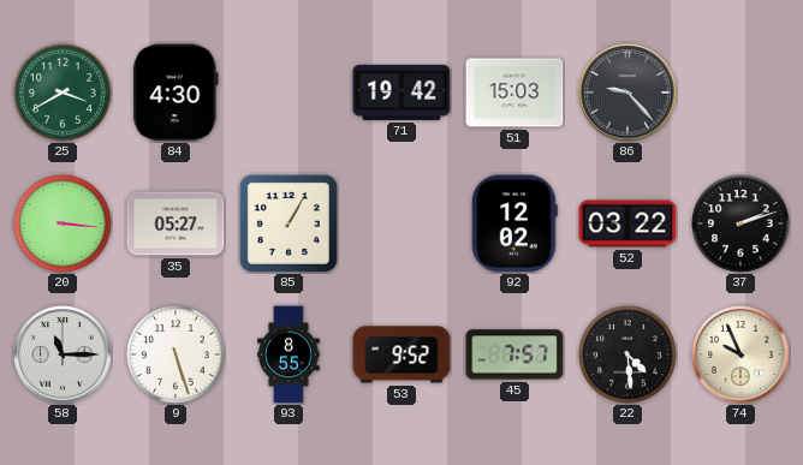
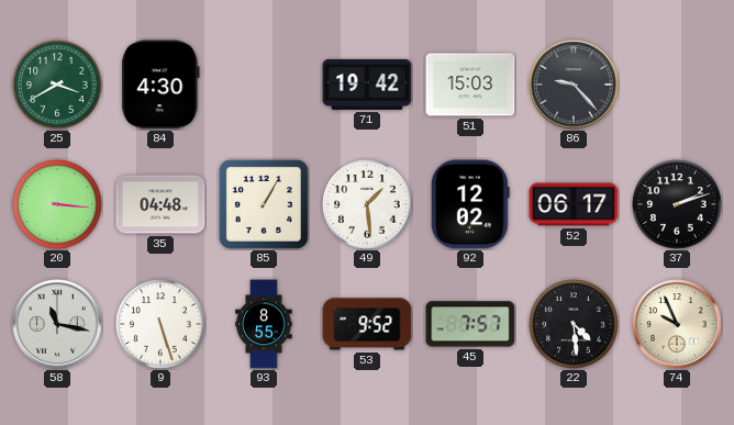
35: 05:27 -> 04:48 (160, 204)
49: none -> 1:29 (367, 204)
52: 03:22 -> 06:17 (574, 204)
58: 11:15 -> 11:17 (57, 324)
